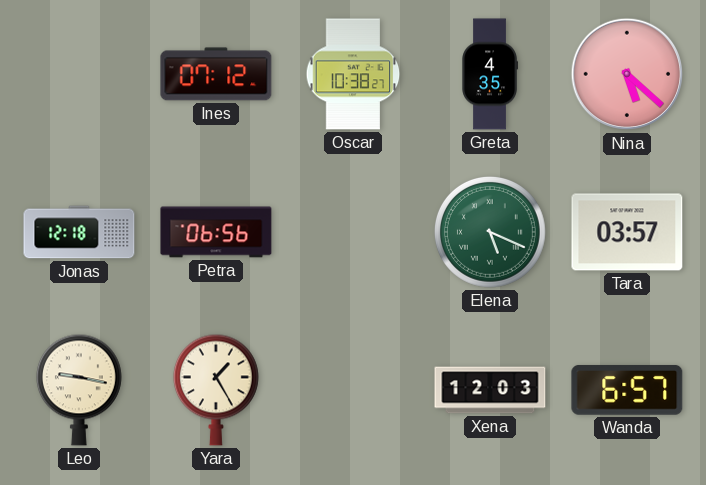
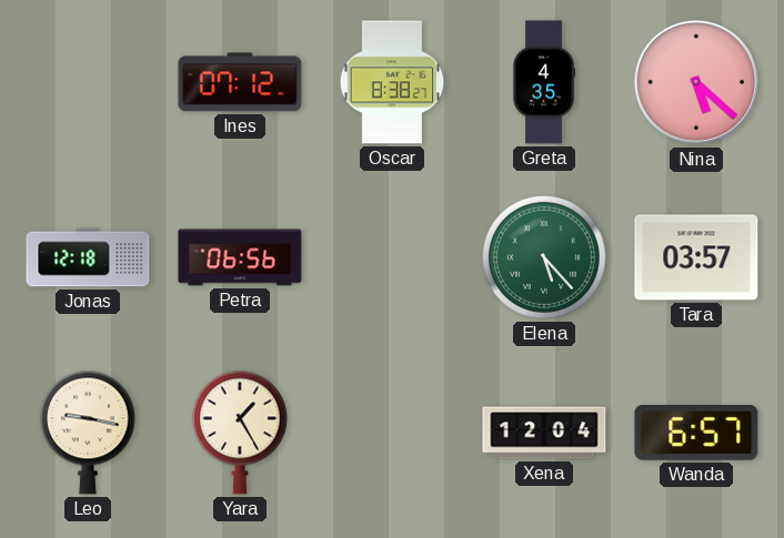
Oscar: 10:38 -> 8:38 (392, 82)
Elena: 5:19 -> 5:23 (544, 257)
Xena: 12:03 -> 12:04 (544, 433)
